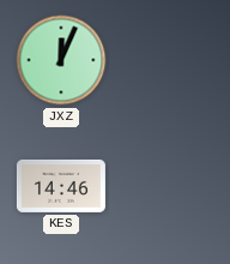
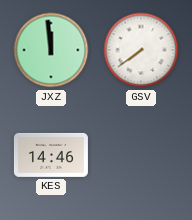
JXZ: 12:04 -> 11:59 (51, 50)
GSV: none -> 7:39 (141, 50)
